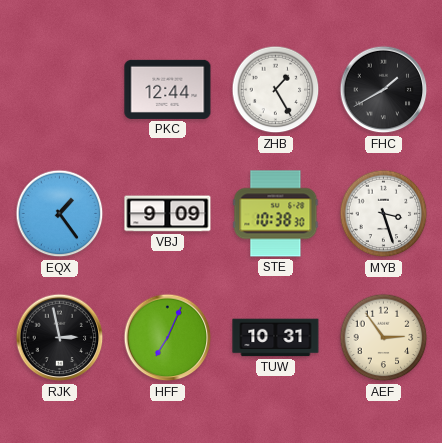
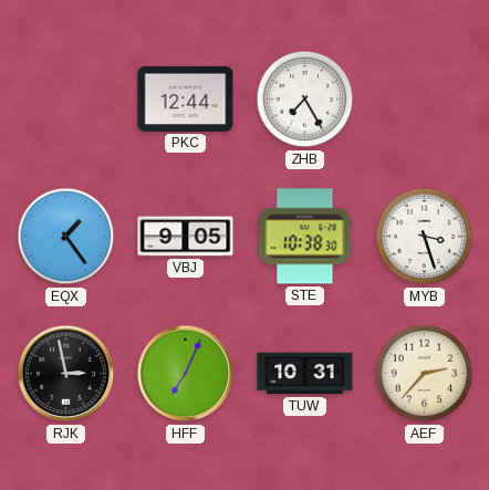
ZHB: 1:25 -> 7:25 (305, 100)
FHC: 1:40 -> none (384, 90)
VBJ: 9:09 -> 9:05 (186, 237)
AEF: 2:54 -> 2:37 (425, 374)
